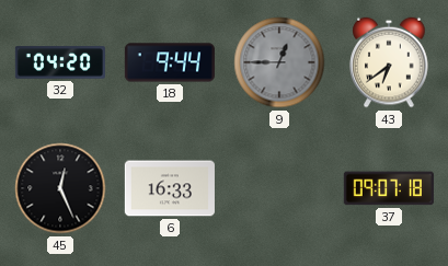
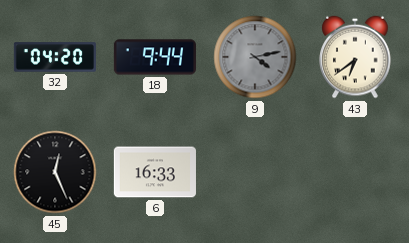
9: 12:45 -> 4:13 (255, 57)
37: 09:07 -> none (389, 188)
